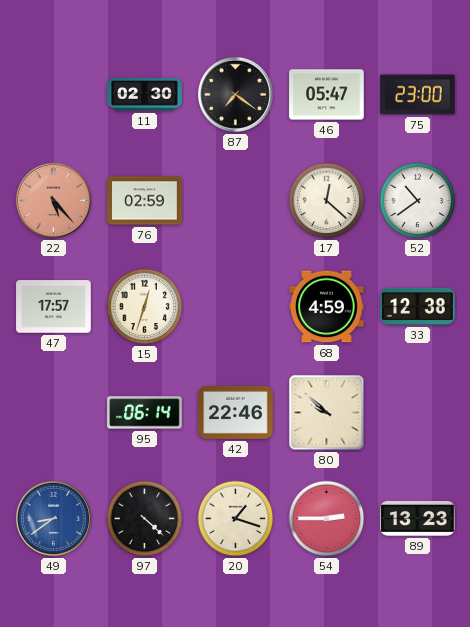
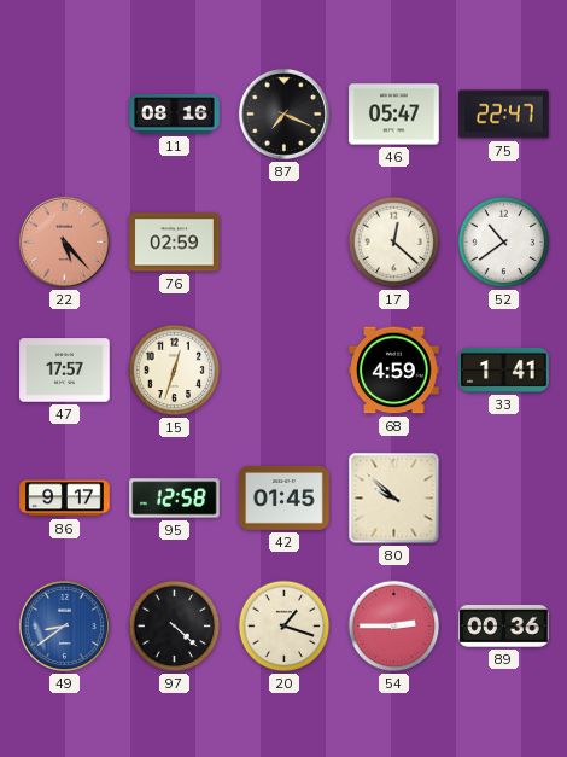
11: 02:30 -> 08:16 (175, 115)
87: 7:21 -> 7:19 (283, 113)
75: 23:00 -> 22:47 (504, 115)
33: 12:38 -> 1:41 (504, 369)
86: none -> 9:17 (65, 499)
95: 06:14 -> 12:58 (175, 499)
42: 22:46 -> 01:45 (285, 497)
89: 13:23 -> 00:36 (504, 627)
